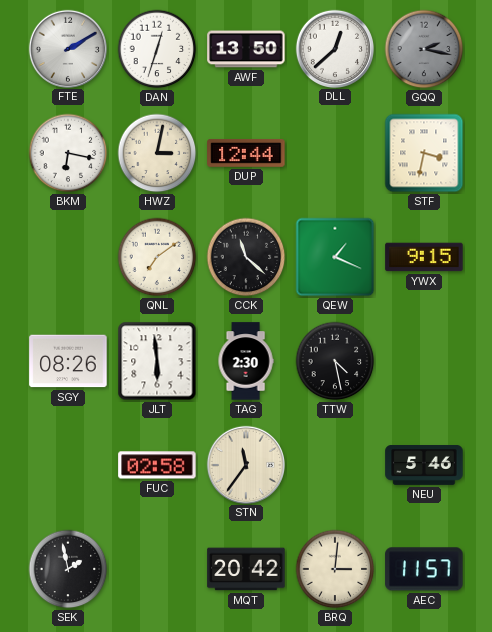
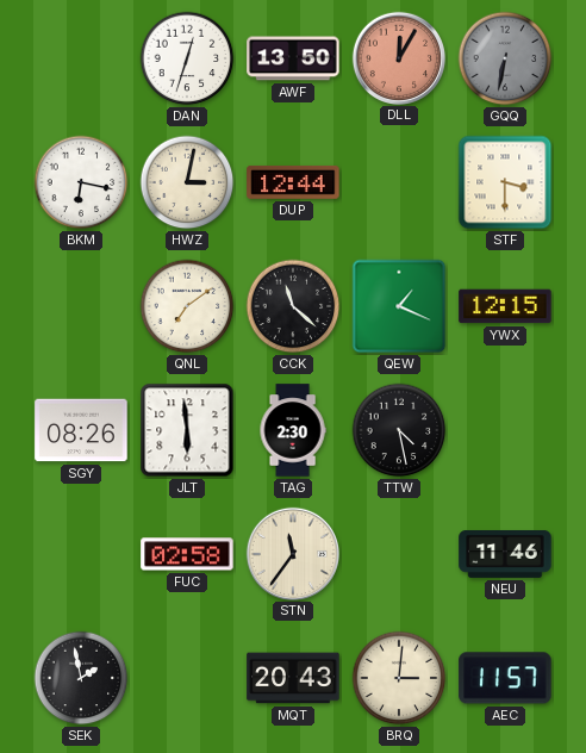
FTE: 2:10 -> none (67, 48)
DLL: 12:38 -> 12:05 (398, 57)
DLL dial: white -> salmon (398, 57)
GQQ: 2:17 -> 6:32 (505, 58)
STF: 3:32 -> 3:30 (505, 182)
YWX: 9:15 -> 12:15 (505, 306)
NEU: 5:46 -> 11:46 (505, 555)
MQT: 20:42 -> 20:43 (293, 678)
